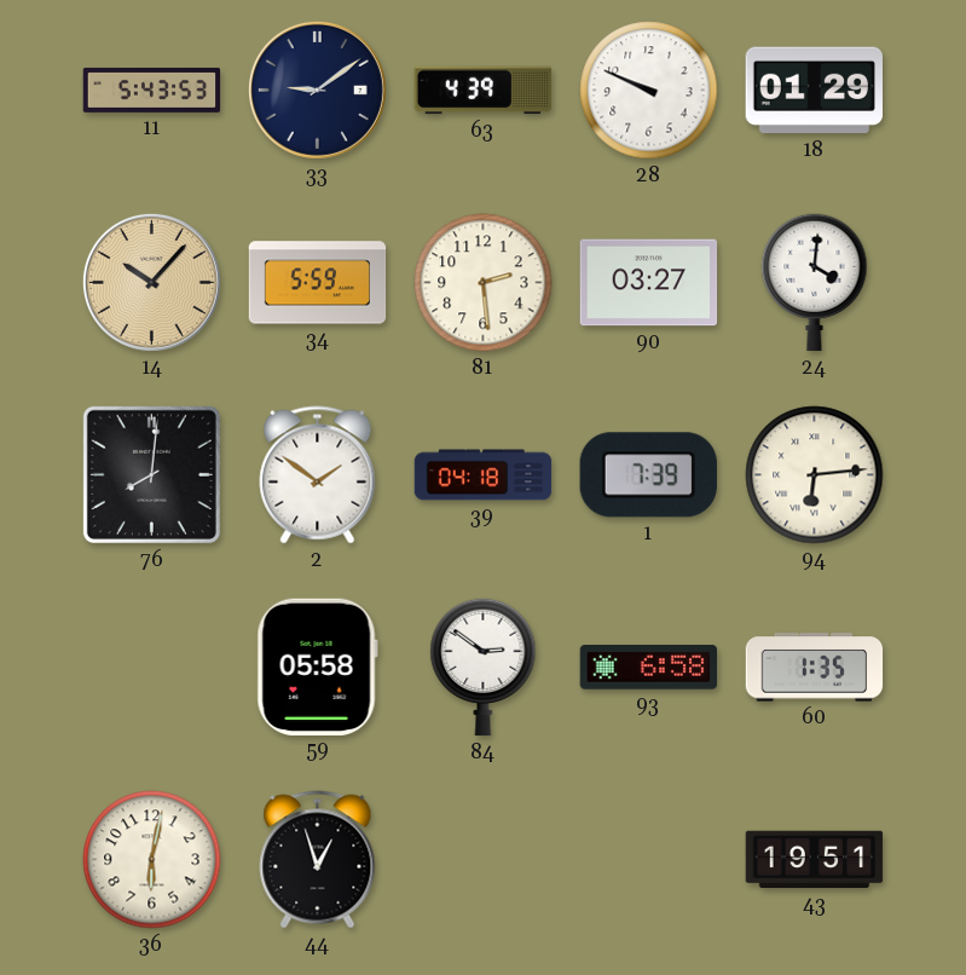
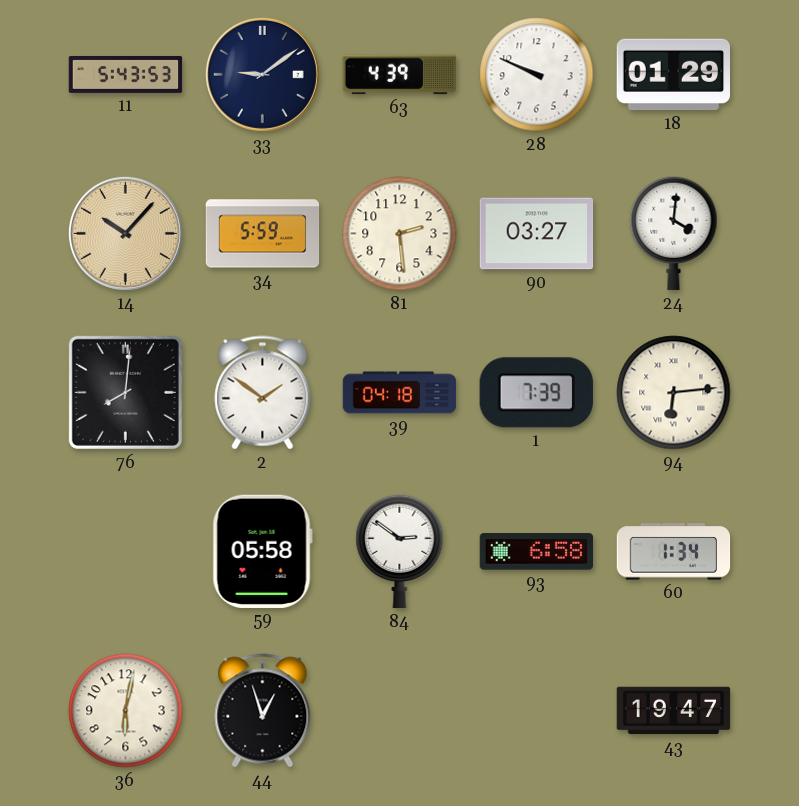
60: 1:35 -> 1:34 (674, 552)
43: 19:51 -> 19:47 (674, 711)
